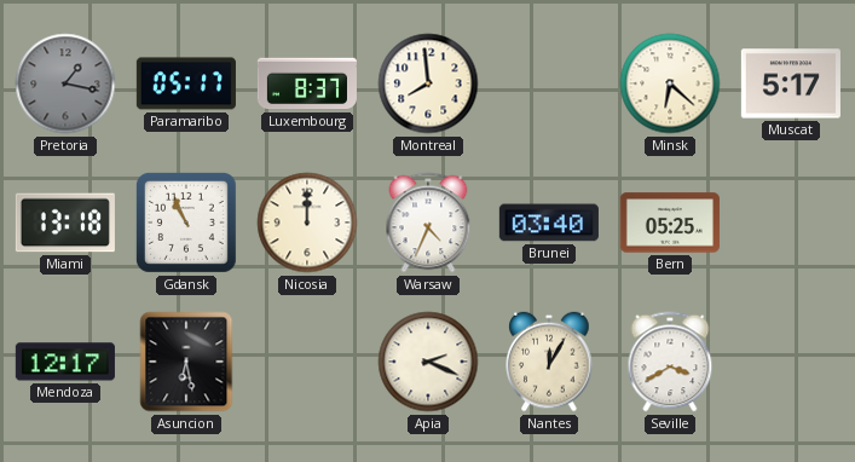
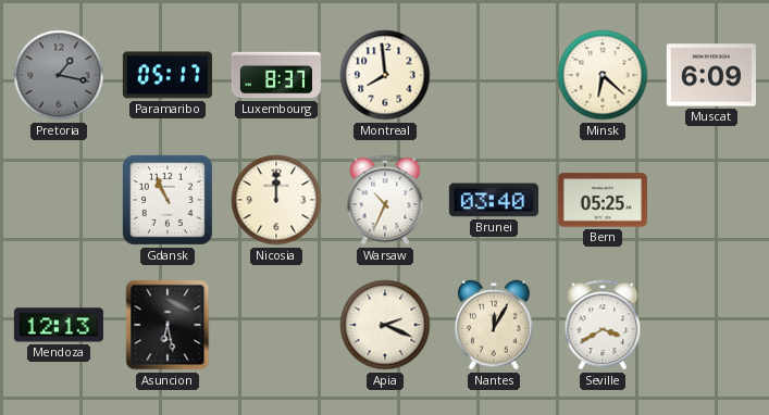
Muscat: 5:17 -> 6:09 (711, 75)
Miami: 13:18 -> none (65, 223)
Warsaw: 4:34 -> 10:34 (385, 200)
Mendoza: 12:17 -> 12:13 (59, 325)
